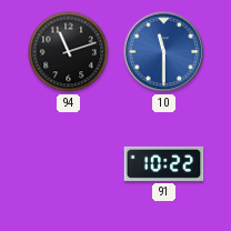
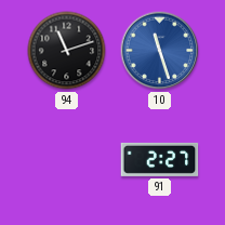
10: 11:30 -> 11:27 (160, 51)
91: 10:22 -> 2:27 (160, 159)
